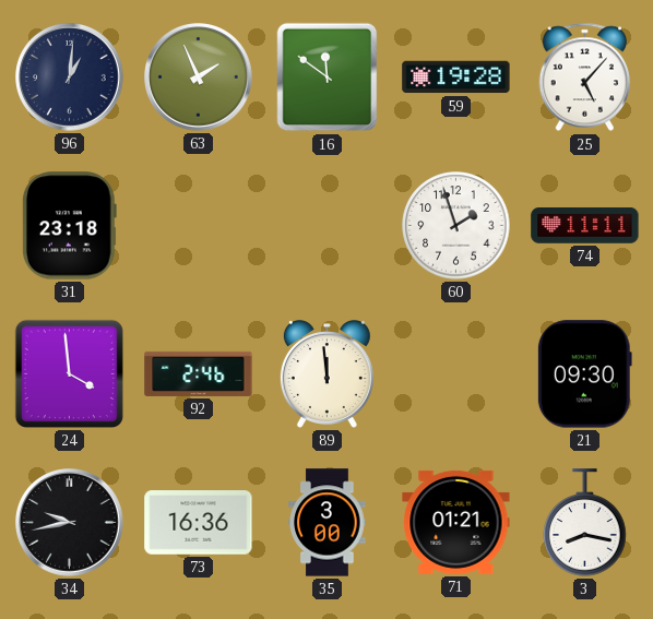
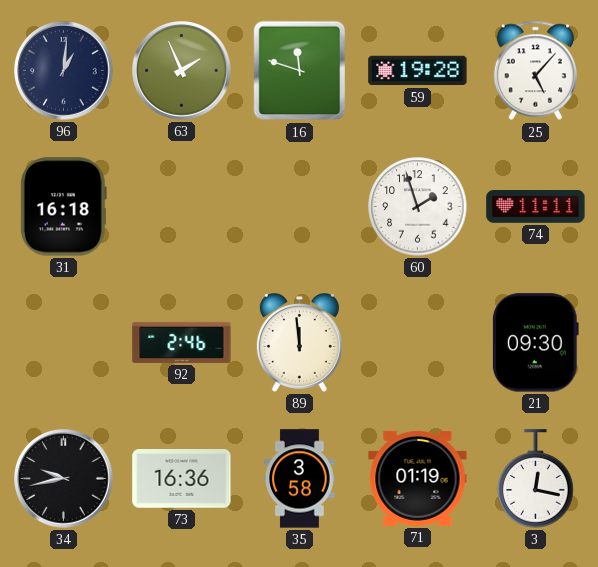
16: 11:51 -> 11:48 (300, 71)
31: 23:18 -> 16:18 (63, 207)
24: 3:59 -> none (69, 373)
35: 3:00 -> 3:58 (300, 479)
71: 01:21 -> 01:19 (418, 478)
3: 8:17 -> 12:17 (536, 479)
